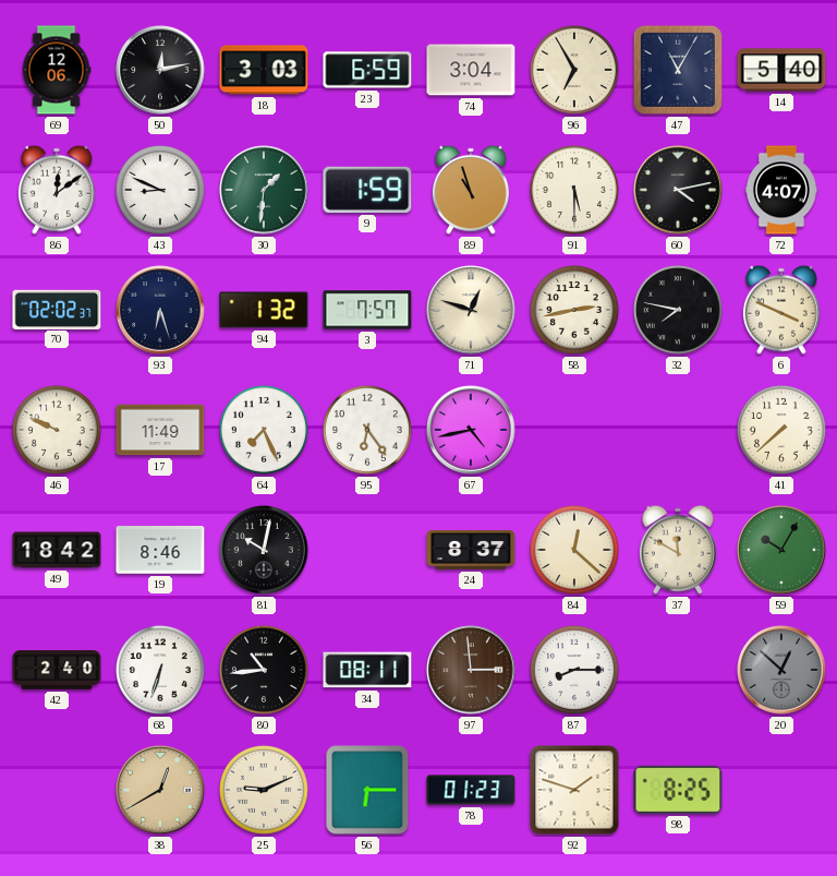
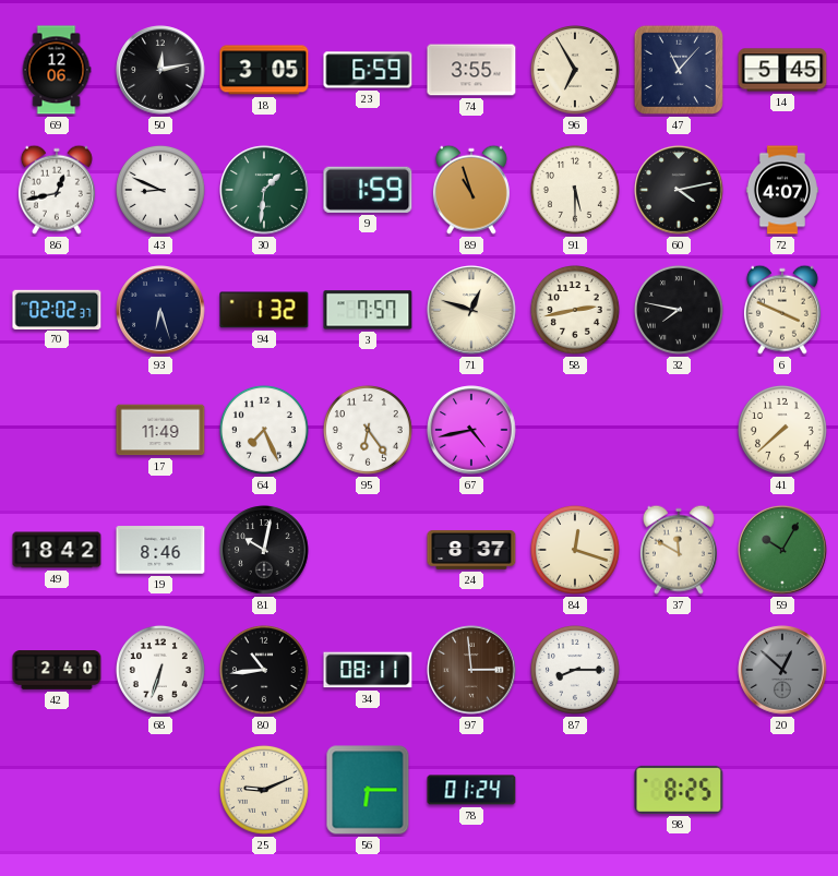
18: 3:03 -> 3:05 (264, 70)
74: 3:04 -> 3:55 (471, 70)
47: 11:05 -> 11:07 (679, 70)
14: 5:40 -> 5:45 (782, 70)
86: 12:09 -> 12:43 (57, 190)
46: 9:49 -> none (57, 430)
84: 12:22 -> 12:18 (575, 550)
38: 12:40 -> none (160, 790)
78: 01:23 -> 01:24 (471, 790)
92: 1:48 -> none (574, 790)
